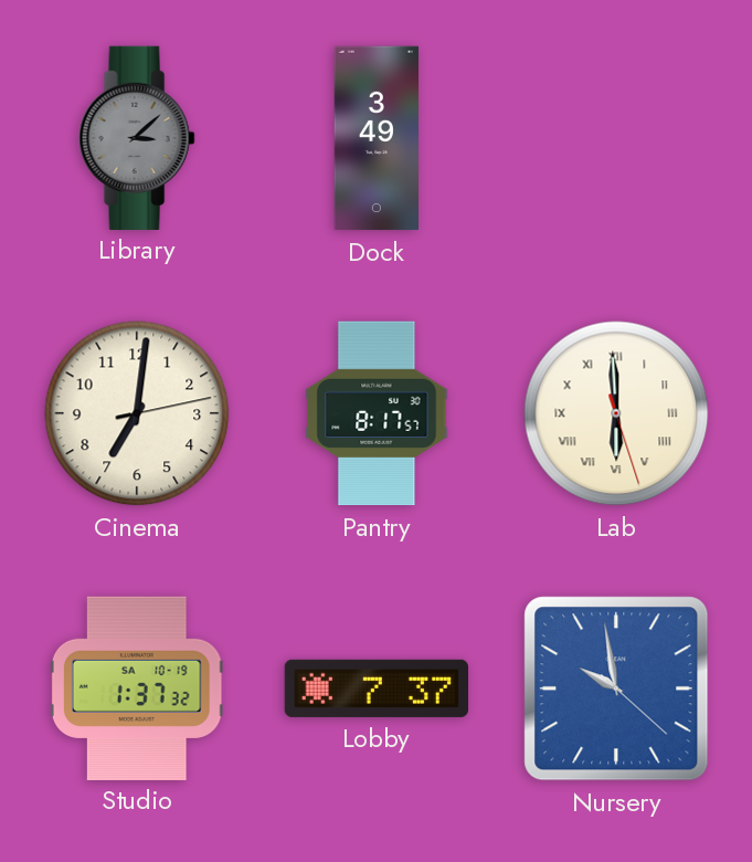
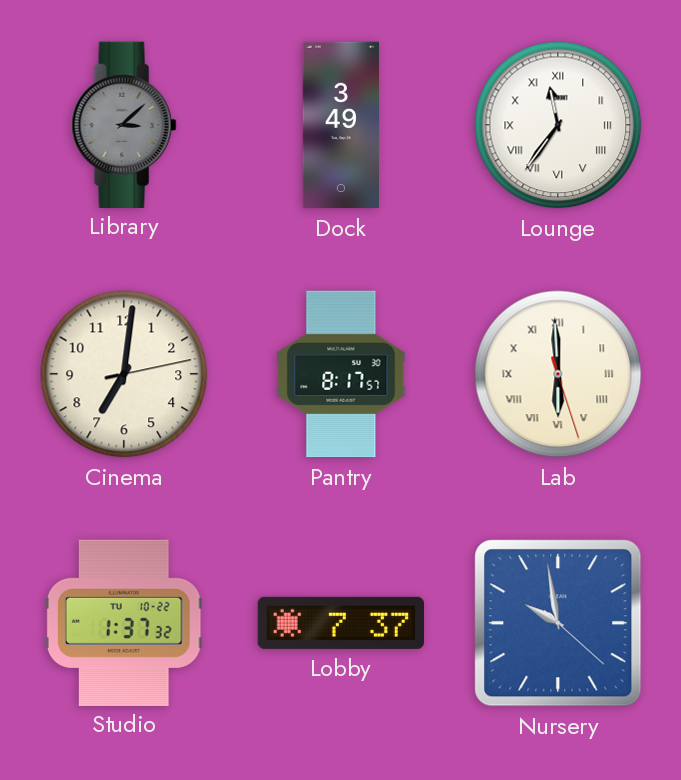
Lounge: none -> 11:36 (558, 125)
Studio date: SA 10-19 -> TU 10-22 (124, 622)
